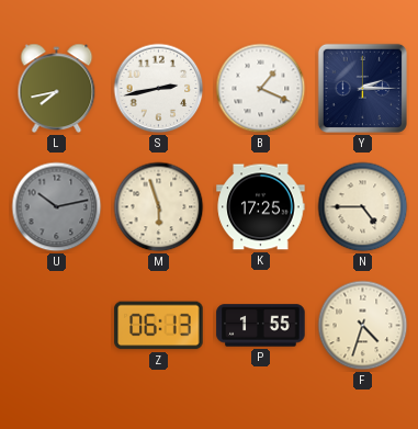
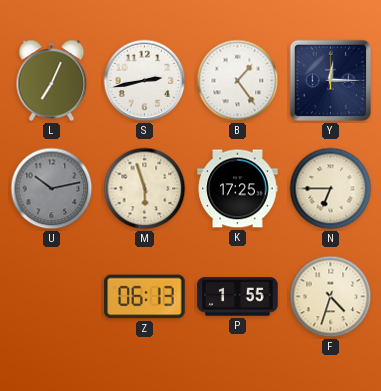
L: 7:43 -> 7:04 (52, 81)
B: 1:19 -> 1:24 (238, 81)
Y: 2:15 -> 12:15 (330, 80)
N: 4:45 -> 6:45 (331, 189)
